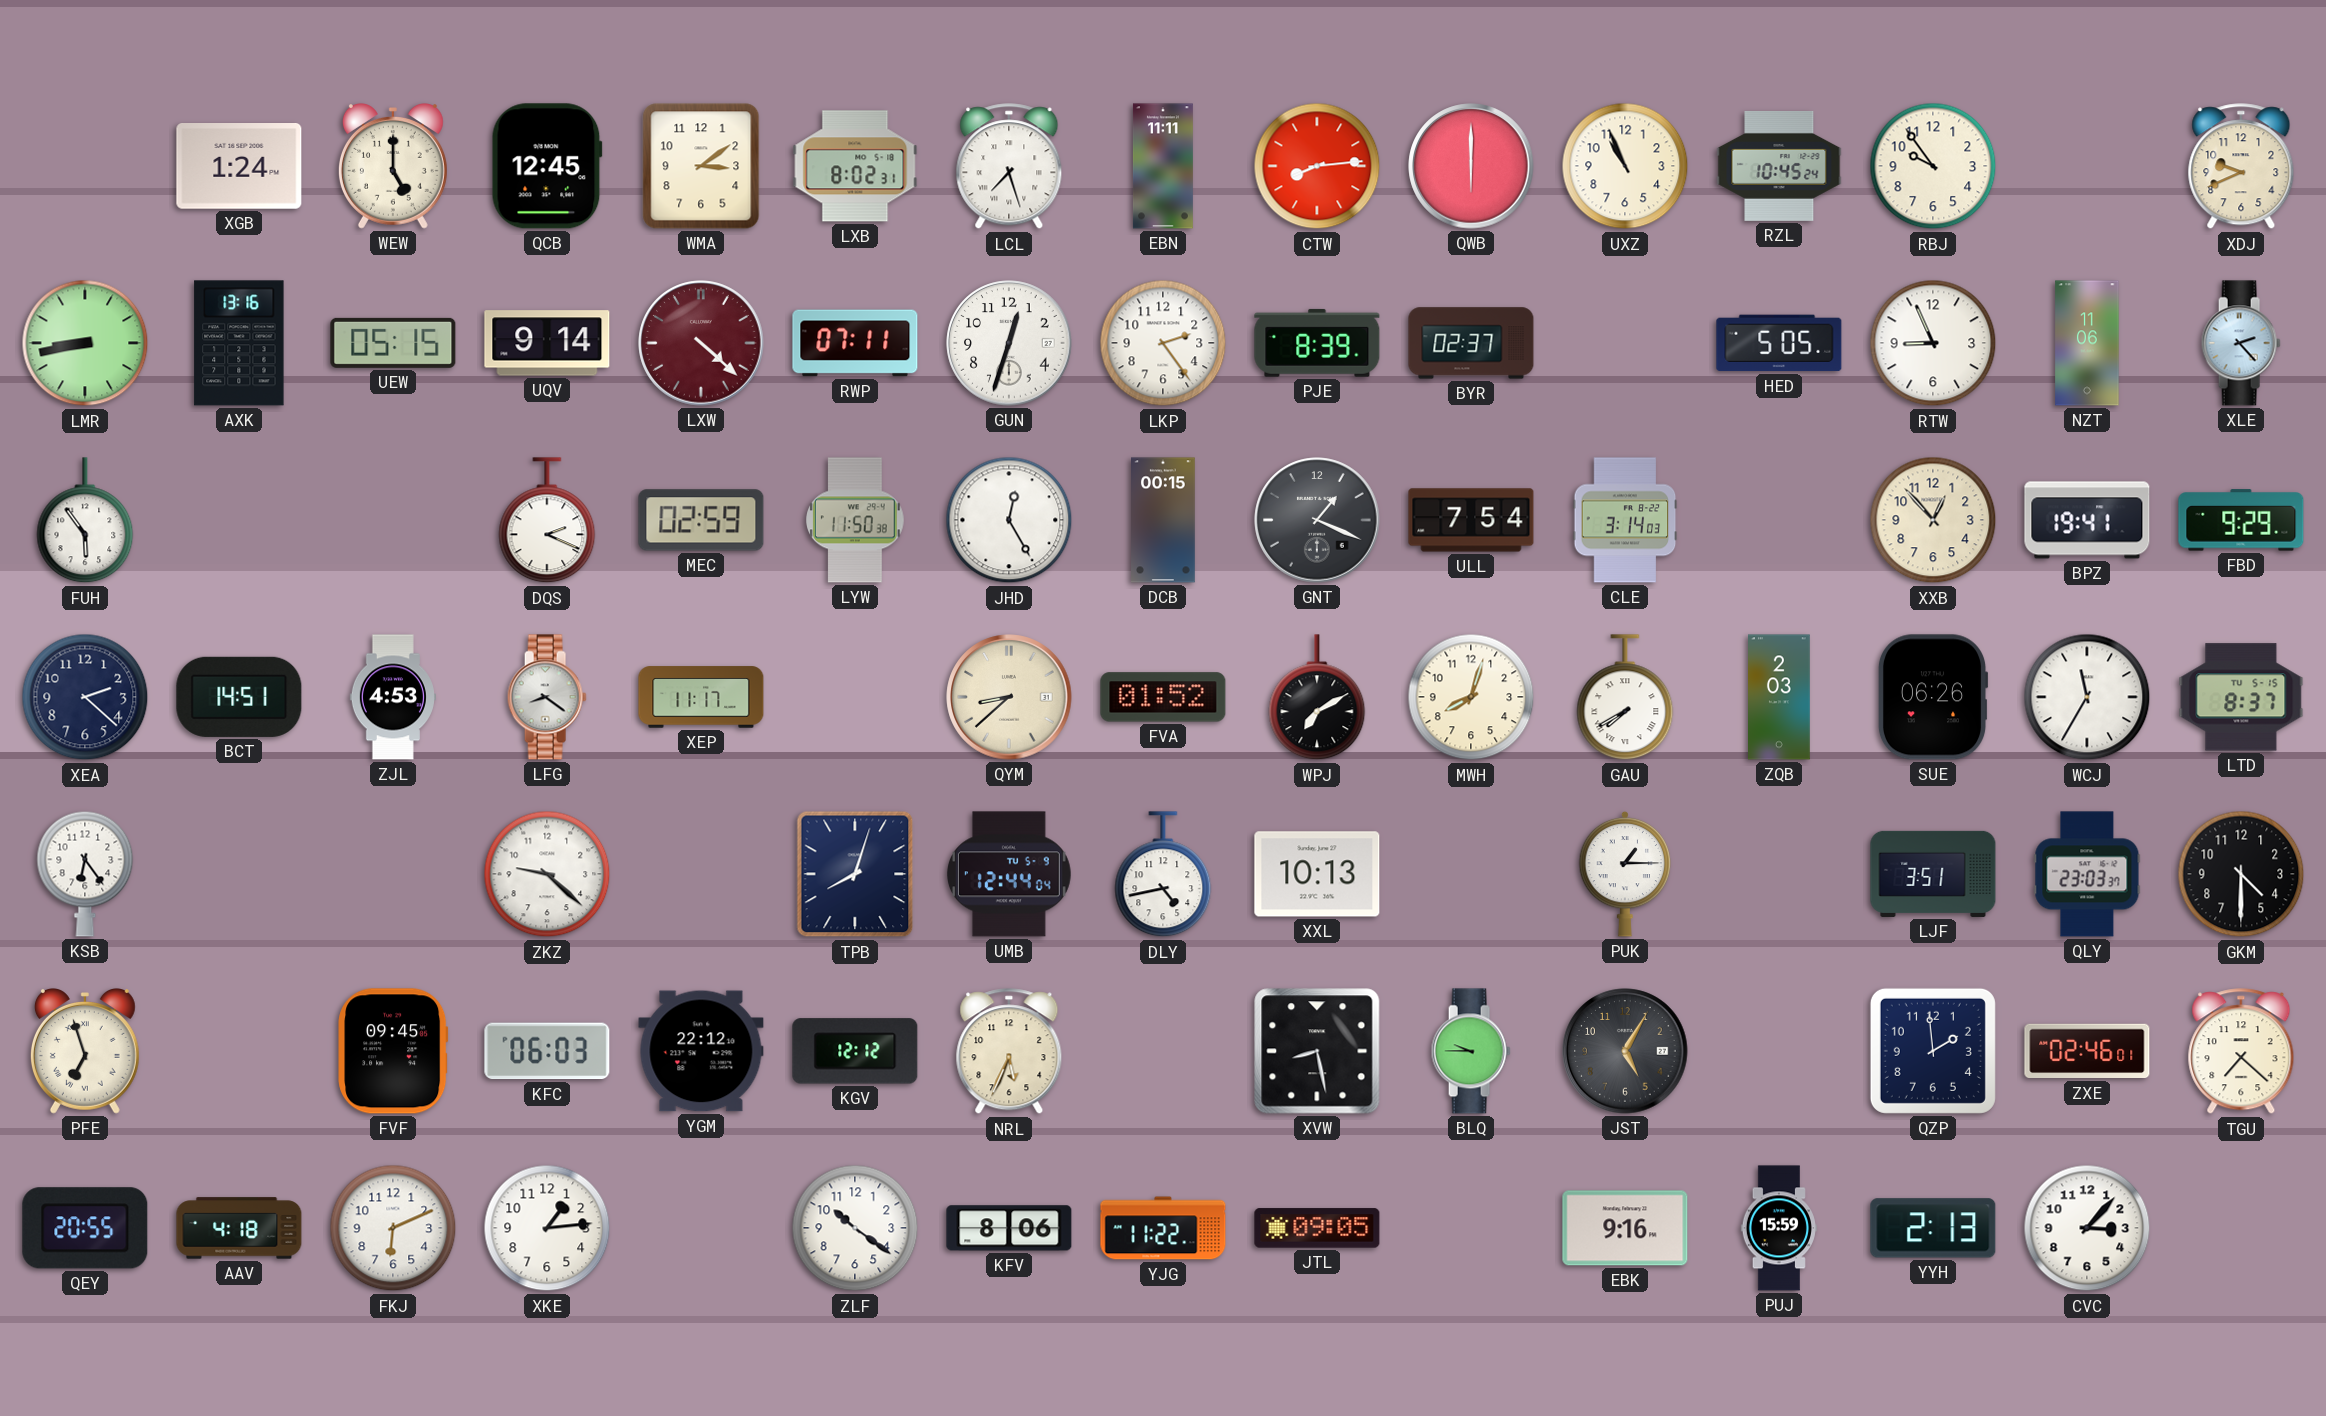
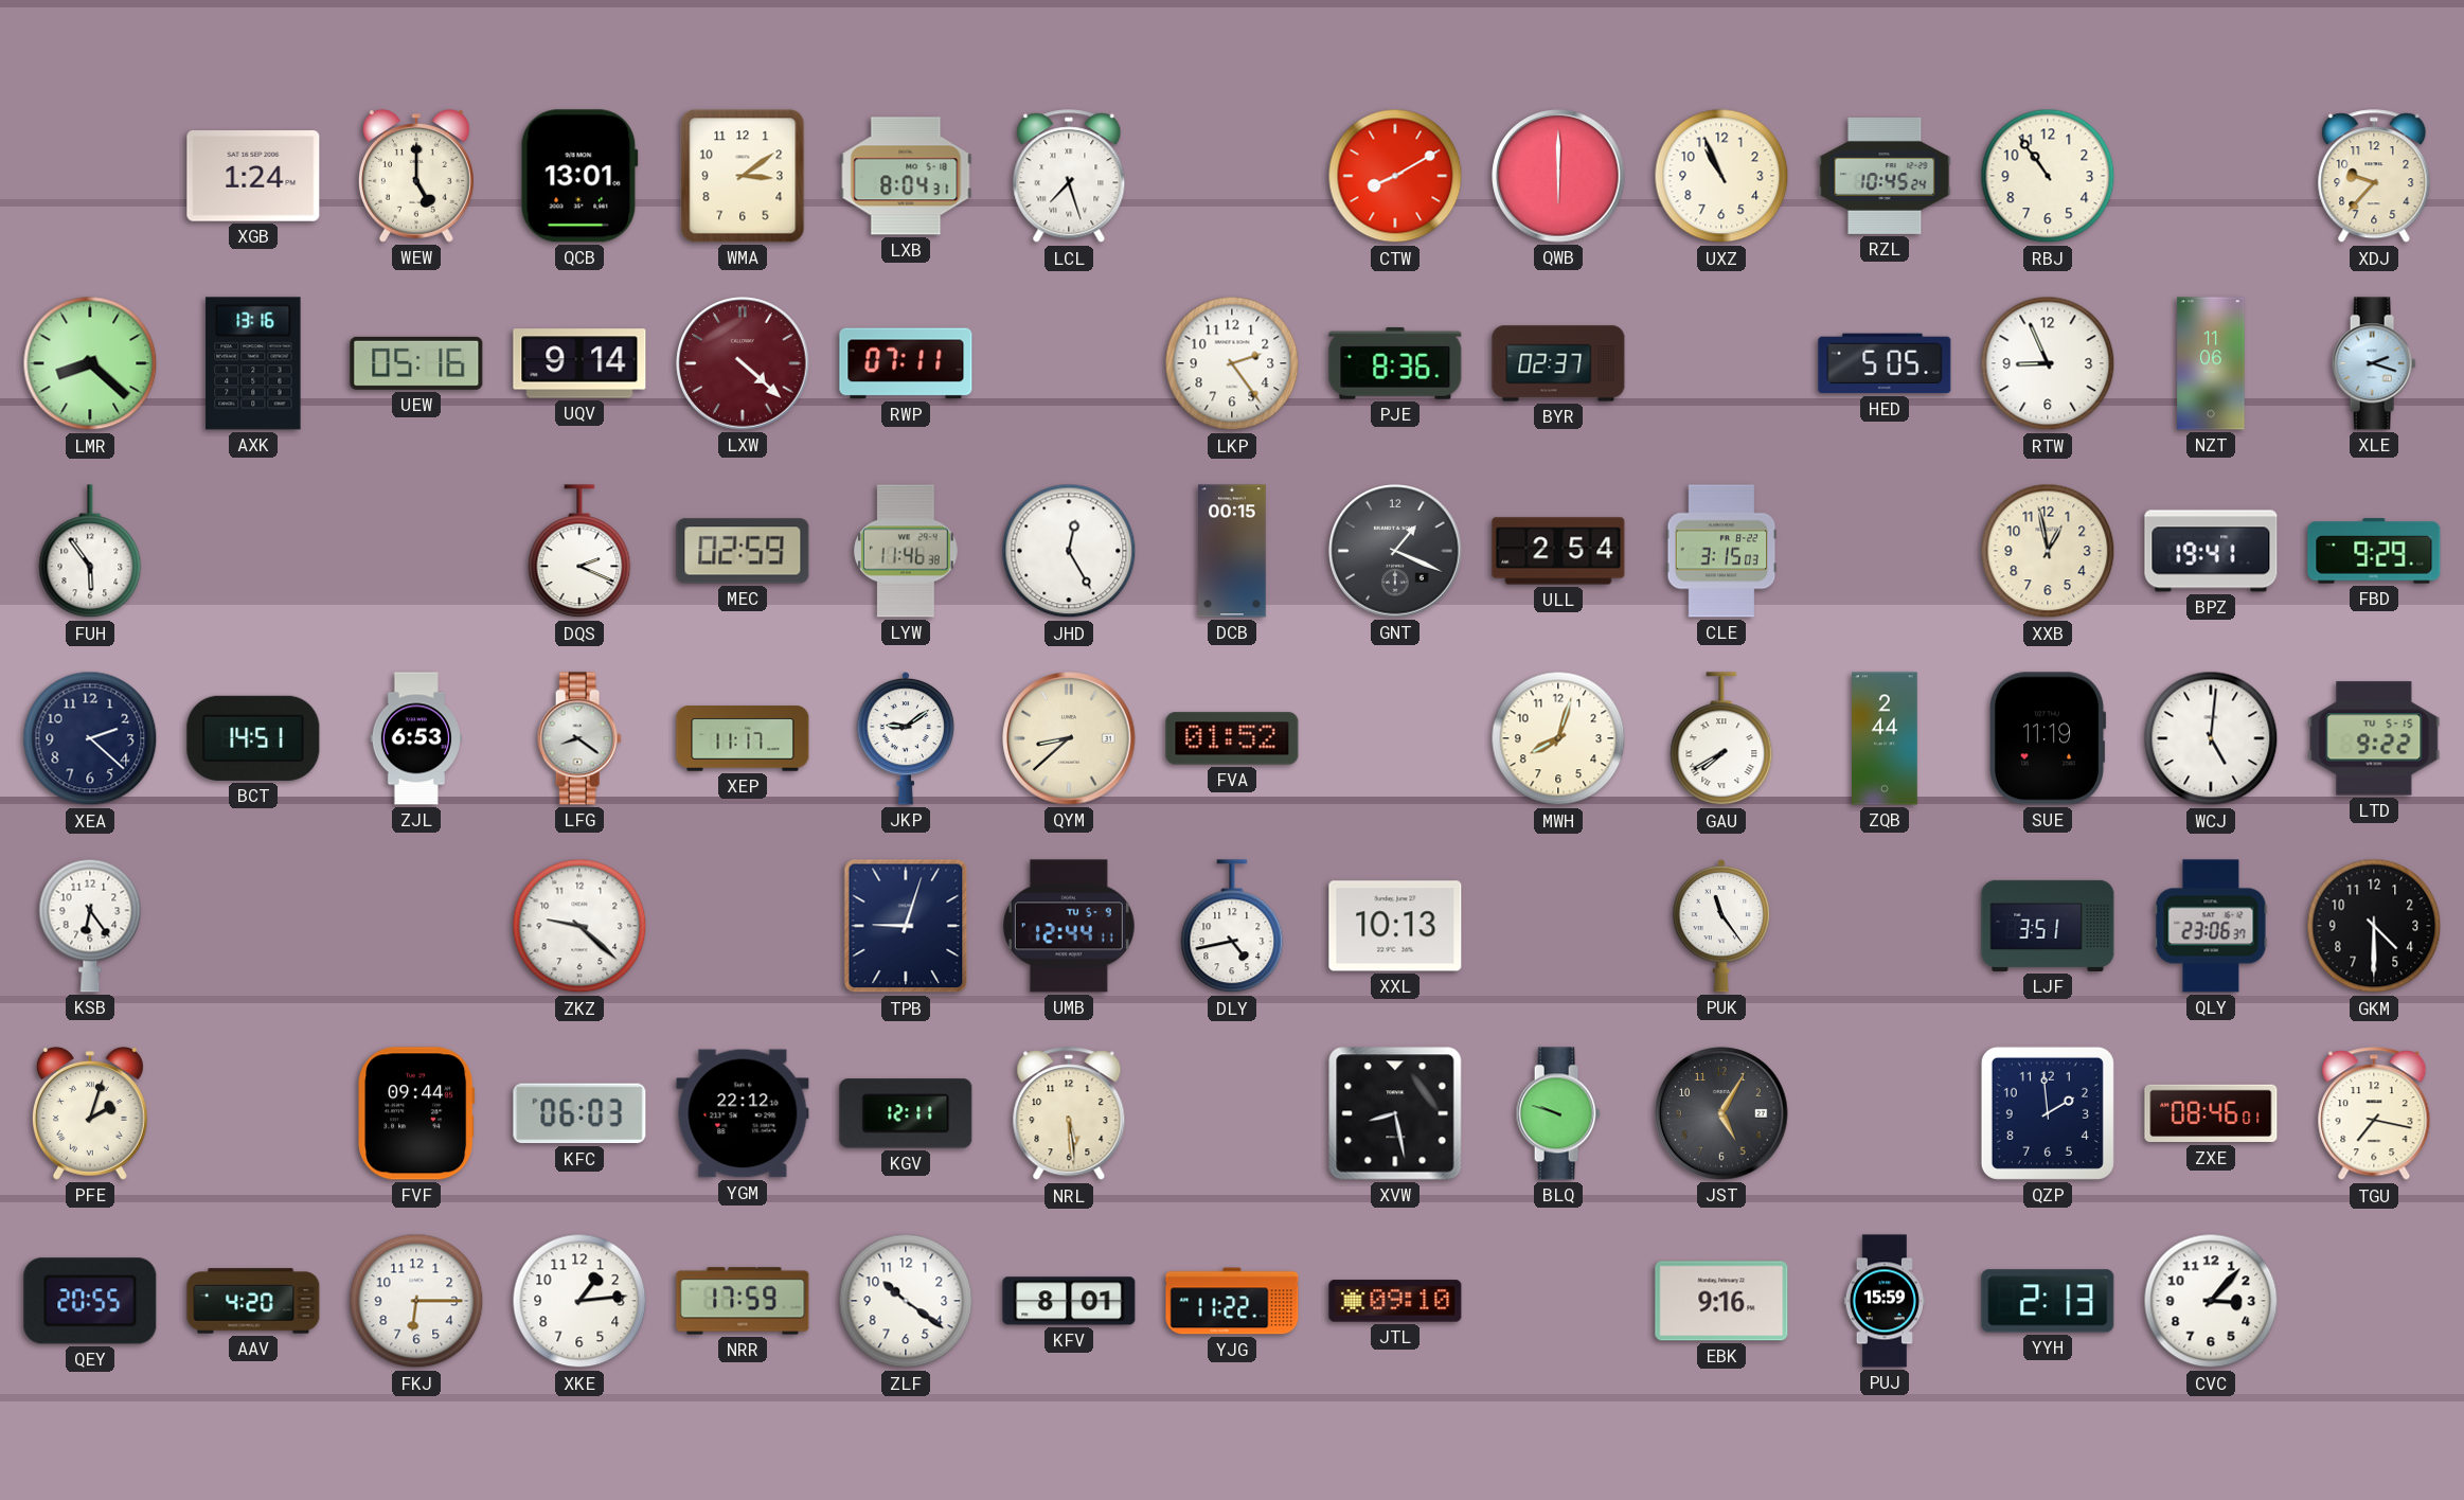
QCB: 12:45 -> 13:01 (579, 176)
LXB: 8:02 -> 8:04 (906, 176)
EBN: 11:11 -> none (1163, 166)
CTW: 8:14 -> 8:10 (1395, 176)
RBJ: 9:54 -> 10:54 (2048, 176)
XDJ: 9:41 -> 9:37 (2374, 177)
LMR: 8:43 -> 8:22 (90, 363)
UEW: 05:15 -> 05:16 (416, 363)
GUN: 12:33 -> none (1009, 343)
PJE: 8:39 -> 8:36 (1395, 363)
XLE: 2:23 -> 2:18 (2374, 363)
LYW: 11:50 -> 11:46 (907, 551)
ULL: 7:54 -> 2:54 (1558, 551)
CLE: 3:14 -> 3:15 (1721, 551)
XXB: 12:53 -> 12:58 (2048, 551)
ZJL: 4:53 -> 6:53 (416, 738)
JKP: none -> 9:09 (906, 738)
WPJ: 7:10 -> none (1317, 698)
ZQB: 2:03 -> 2:44 (1886, 738)
SUE: 06:26 -> 11:19 (2048, 738)
WCJ: 11:35 -> 5:01 (2211, 738)
LTD: 8:37 -> 9:22 (2374, 738)
TPB: 8:03 -> 9:03 (906, 926)
UMB: 12:44:04 -> 12:44:11 (1069, 926)
PUK: 1:15 -> 11:24 (1721, 926)
QLY: 23:03 -> 23:06 (2211, 926)
PFE: 6:57 -> 2:03 (90, 1114)
FVF: 09:45 -> 09:44 (416, 1113)
KGV: 12:12 -> 12:11 (906, 1113)
NRL: 5:34 -> 5:29 (1069, 1114)
BLQ: 9:45 -> 9:48 (1558, 1113)
ZXE: 02:46 -> 08:46 (2211, 1113)
TGU: 7:22 -> 7:17 (2374, 1114)
AAV: 4:18 -> 4:20 (253, 1301)
FKJ: 6:11 -> 6:15 (416, 1301)
NRR: none -> 17:59 (743, 1301)
KFV: 8:06 -> 8:01 (1069, 1301)
JTL: 09:05 -> 09:10 (1395, 1301)
